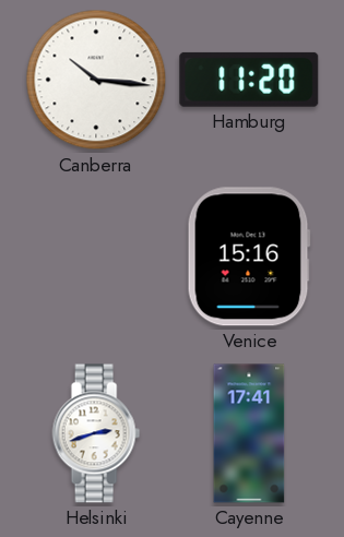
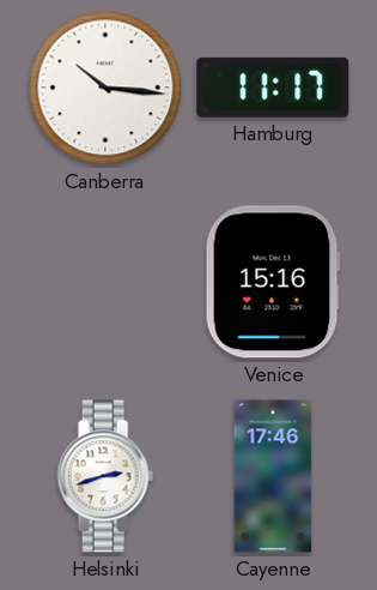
Hamburg: 11:20 -> 11:17 (273, 88)
Cayenne: 17:41 -> 17:46 (273, 476)
